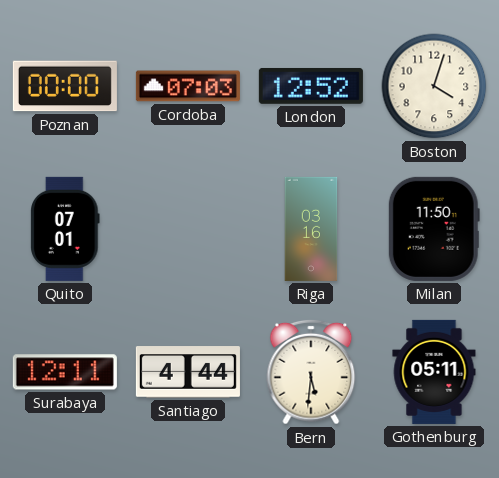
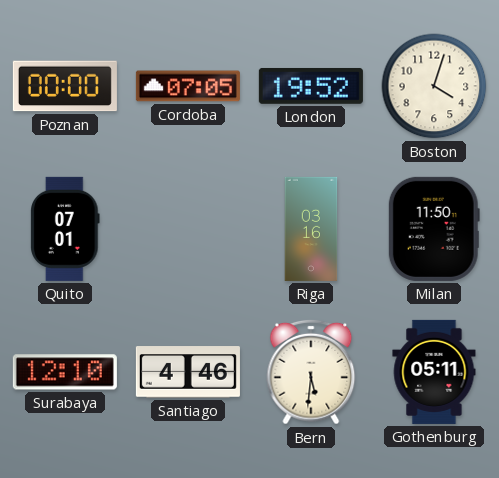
Cordoba: 07:03 -> 07:05 (188, 86)
London: 12:52 -> 19:52 (311, 86)
Surabaya: 12:11 -> 12:10 (65, 372)
Santiago: 4:44 -> 4:46 (188, 372)
